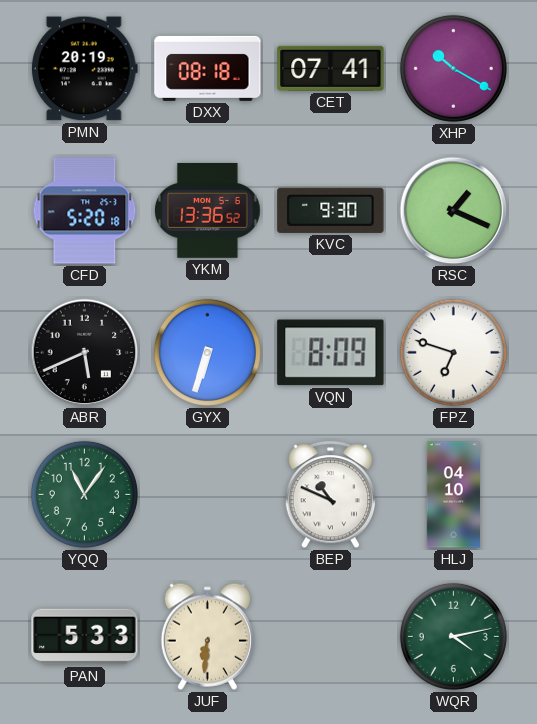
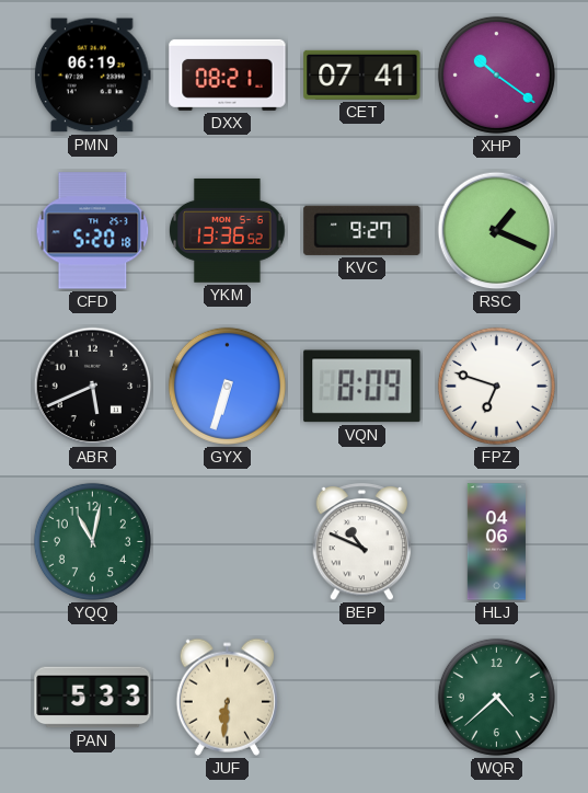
PMN: 20:19 -> 06:19 (92, 76)
DXX: 08:18 -> 08:21 (228, 74)
XHP: 10:20 -> 10:21 (496, 74)
KVC: 9:30 -> 9:27 (362, 230)
YQQ: 11:06 -> 11:02 (92, 541)
HLJ: 04:10 -> 04:06 (496, 542)
WQR: 4:13 -> 4:38 (496, 697)
